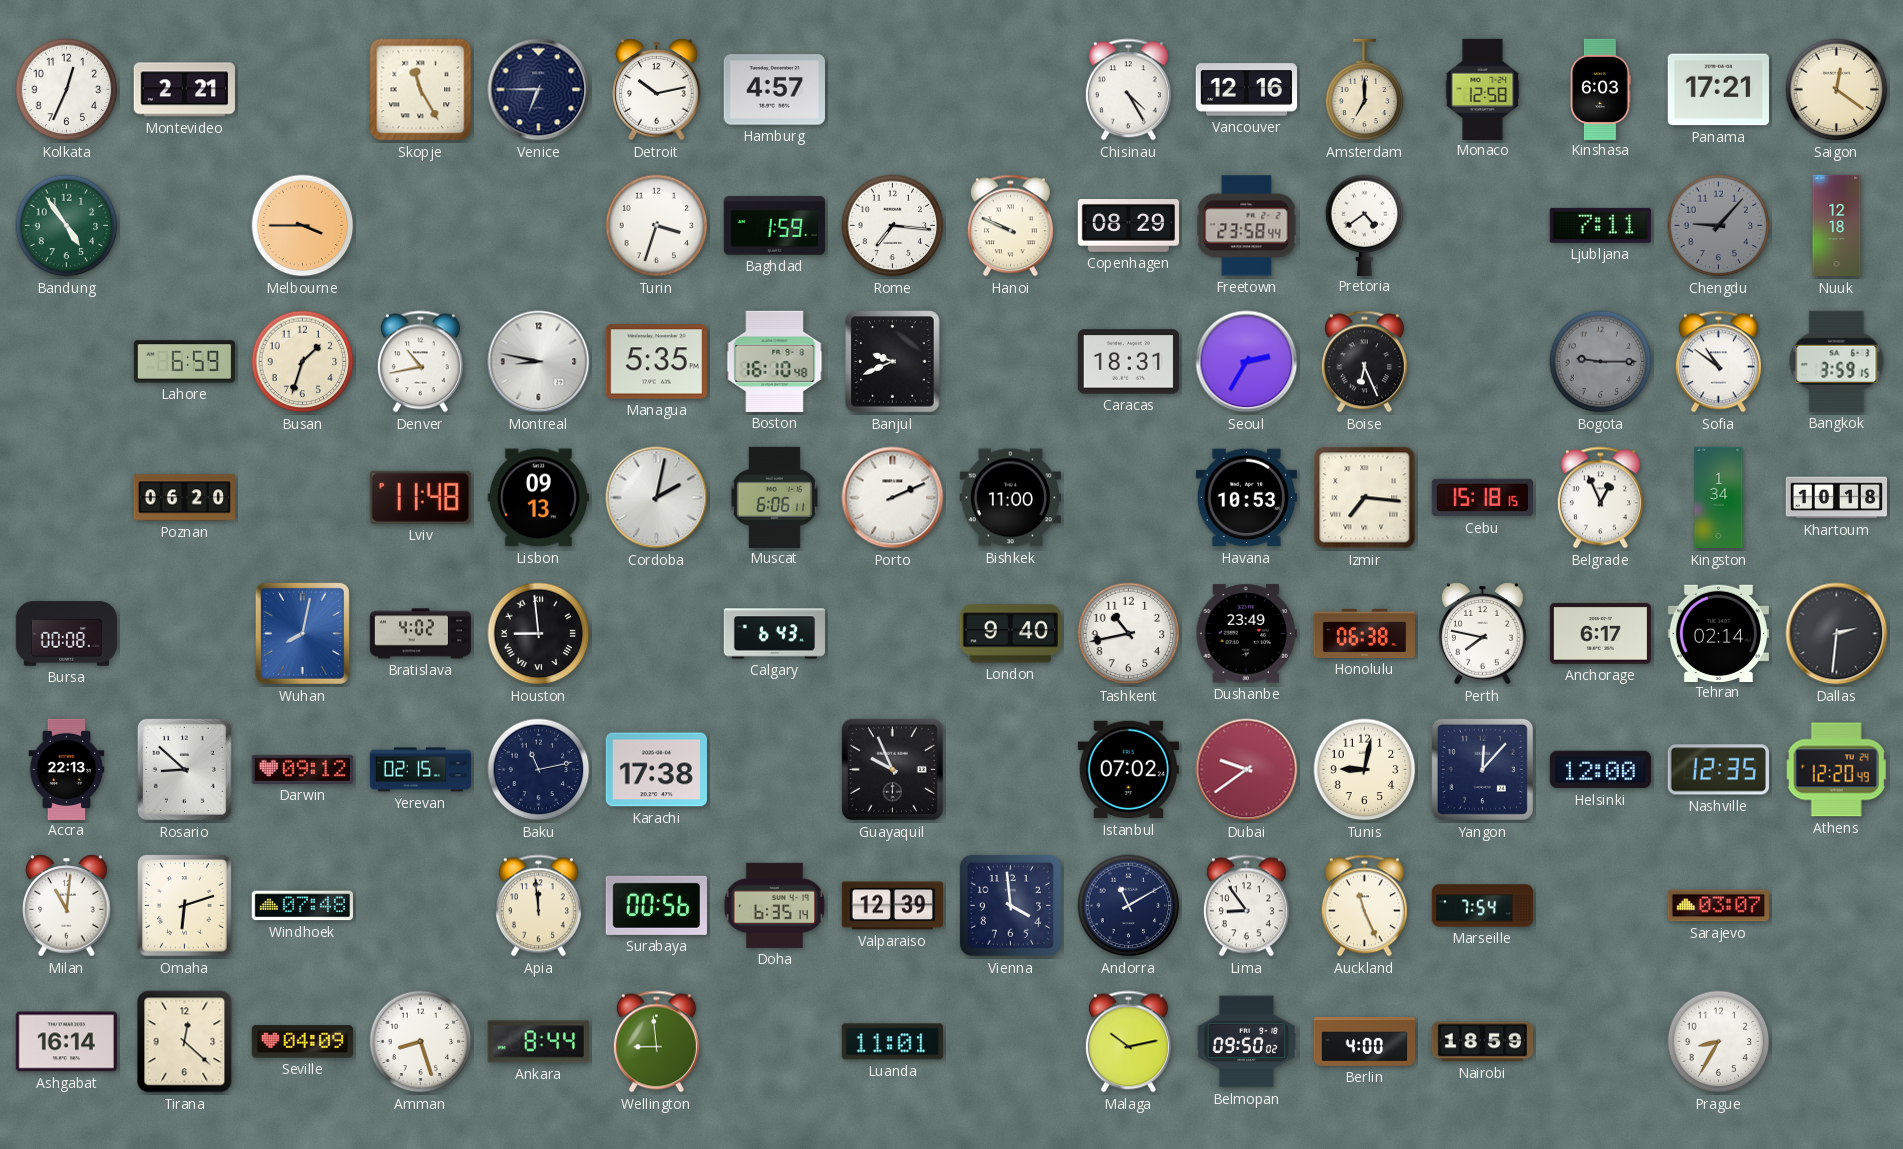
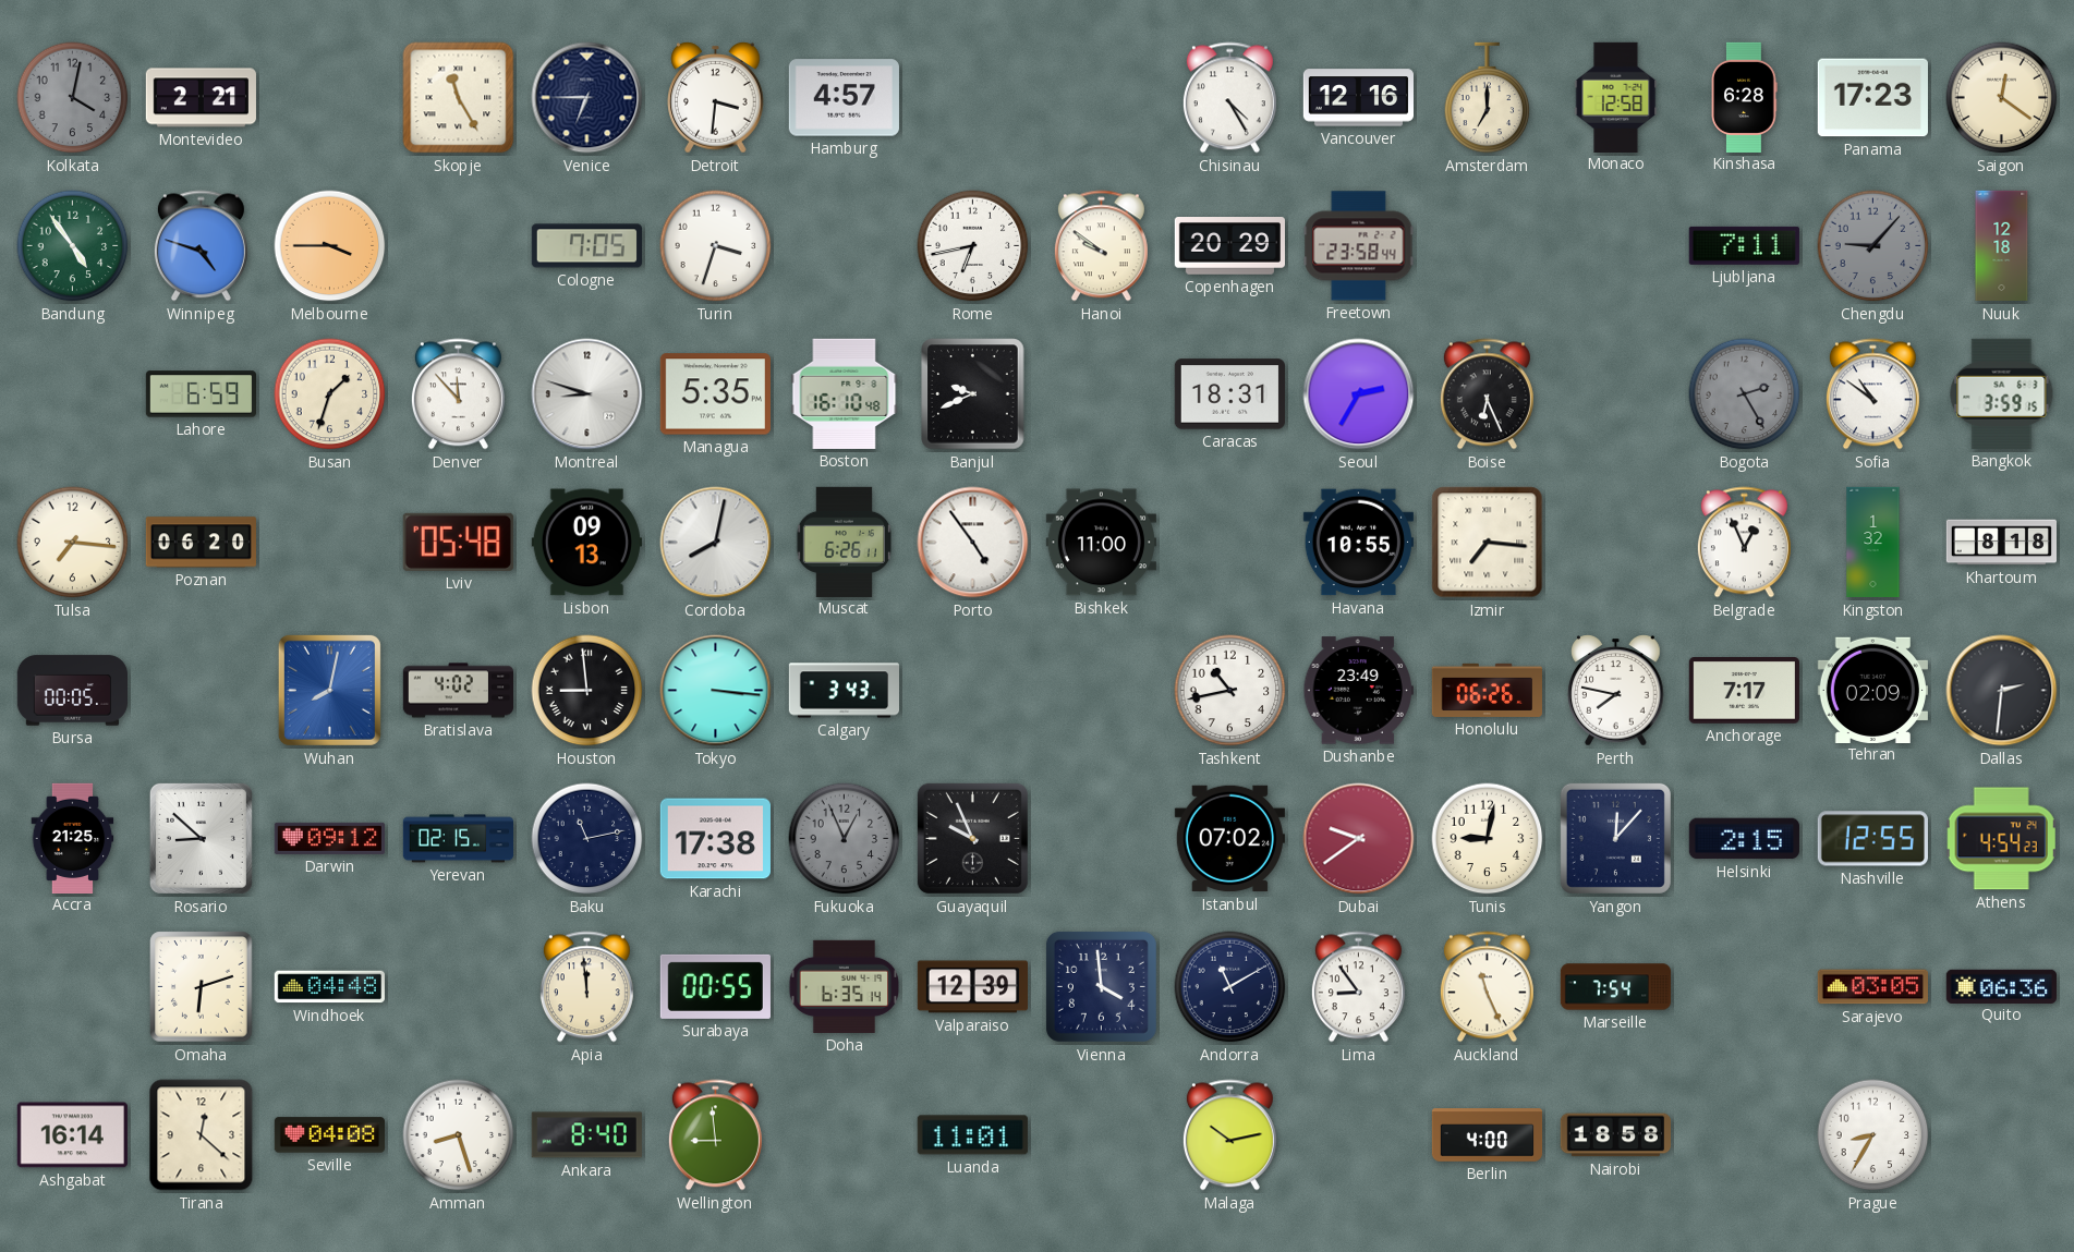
Kolkata: 12:34 -> 4:02 (73, 98)
Kolkata dial: white -> grey (73, 98)
Detroit: 10:13 -> 3:31 (716, 98)
Kinshasa: 6:03 -> 6:28 (1745, 97)
Panama: 17:21 -> 17:23 (1872, 98)
Winnipeg: none -> 4:48 (201, 246)
Cologne: none -> 7:05 (586, 246)
Baghdad: 1:59 -> none (774, 226)
Rome: 7:16 -> 6:43 (973, 246)
Hanoi: 9:49 -> 9:51 (1101, 246)
Copenhagen: 08:29 -> 20:29 (1229, 246)
Pretoria: 4:39 -> none (1365, 225)
Denver: 10:43 -> 11:53 (458, 394)
Montreal: 8:47 -> 8:48 (587, 394)
Bogota: 9:15 -> 2:25 (1745, 394)
Tulsa: none -> 7:16 (73, 543)
Lviv: 11:48 -> 05:48 (458, 542)
Cordoba: 2:02 -> 8:02 (716, 543)
Muscat: 6:06 -> 6:26 (844, 542)
Porto: 2:11 -> 4:54 (973, 543)
Havana: 10:53 -> 10:55 (1358, 543)
Cebu: 15:18 -> none (1482, 498)
Kingston: 1:34 -> 1:32 (1873, 543)
Khartoum: 10:18 -> 8:18 (2001, 543)
Bursa: 00:08 -> 00:05 (72, 691)
Tokyo: none -> 3:16 (716, 691)
Calgary: 6:43 -> 3:43 (844, 691)
London: 9:40 -> none (1010, 634)
Honolulu: 06:38 -> 06:26 (1487, 690)
Anchorage: 6:17 -> 7:17 (1744, 691)
Tehran: 02:14 -> 02:09 (1872, 690)
Accra: 22:13 -> 21:25 (73, 838)
Fukuoka: none -> 12:56 (845, 839)
Helsinki: 12:00 -> 2:15 (1744, 839)
Nashville: 12:35 -> 12:55 (1872, 839)
Athens: 12:20 -> 4:54 (2002, 839)
Milan: 11:01 -> none (67, 906)
Windhoek: 07:48 -> 04:48 (329, 987)
Surabaya: 00:56 -> 00:55 (715, 986)
Sarajevo: 03:07 -> 03:05 (1872, 987)
Quito: none -> 06:36 (2001, 986)
Seville: 04:09 -> 04:08 (329, 1135)
Ankara: 8:44 -> 8:40 (586, 1135)
Belmopan: 09:50 -> none (1246, 1042)
Nairobi: 18:59 -> 18:58 (1615, 1135)
